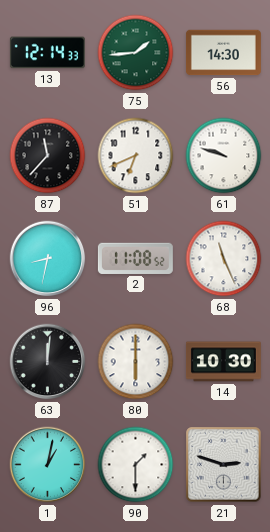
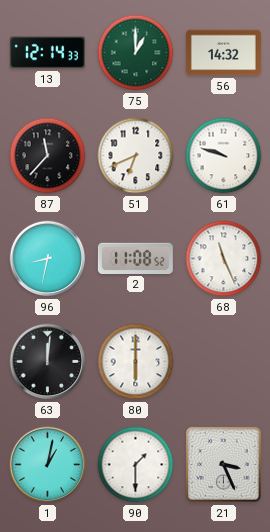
75: 1:44 -> 1:00 (136, 53)
56: 14:30 -> 14:32 (223, 53)
14: 10:30 -> none (223, 362)
21: 2:48 -> 3:26 (224, 465)
